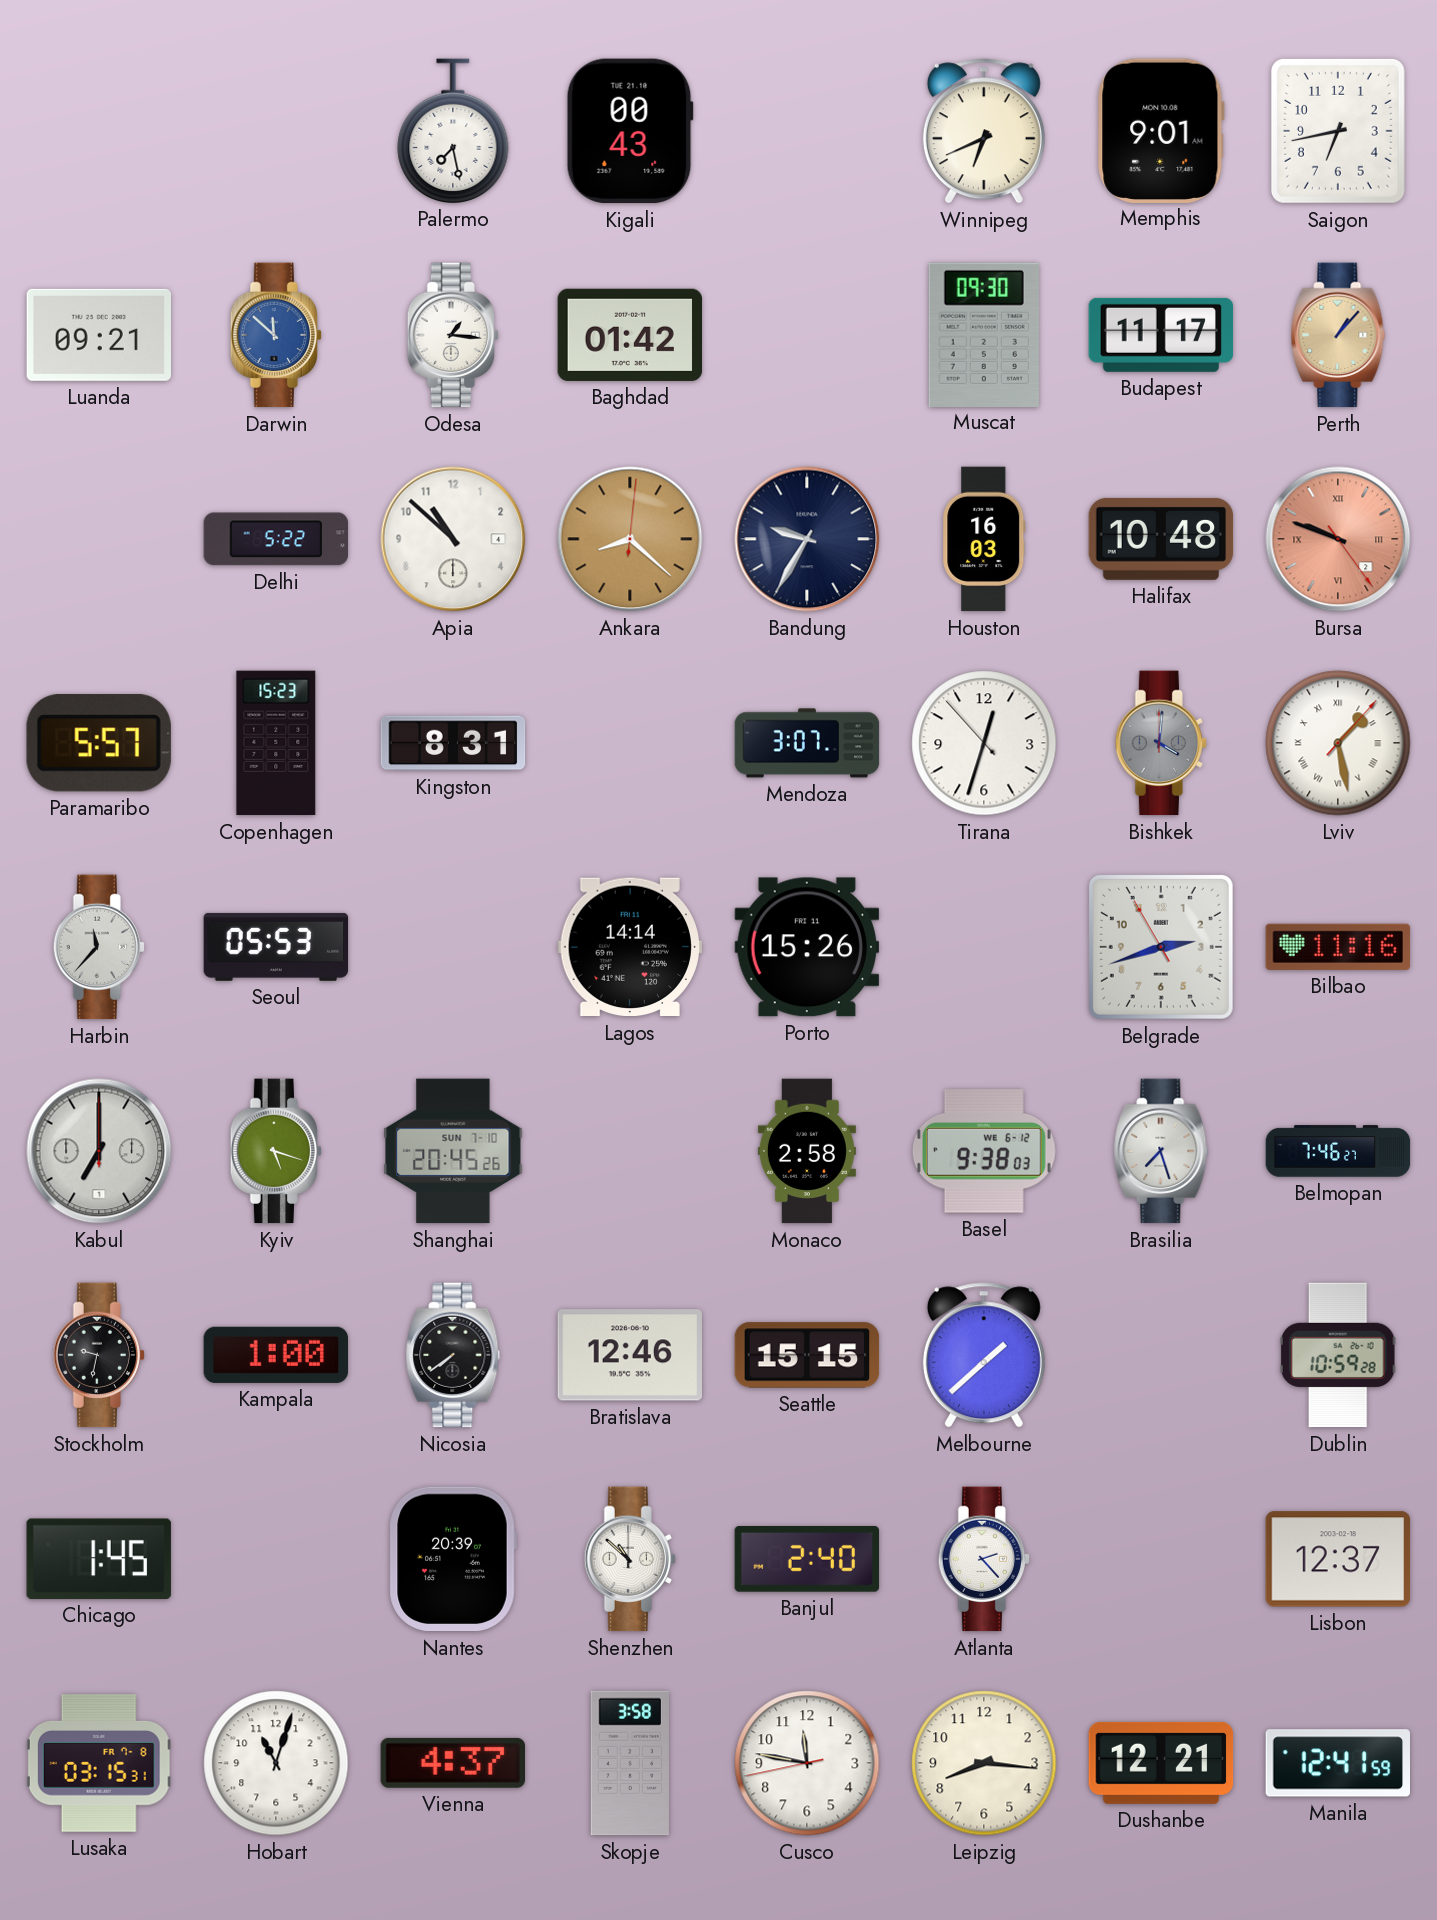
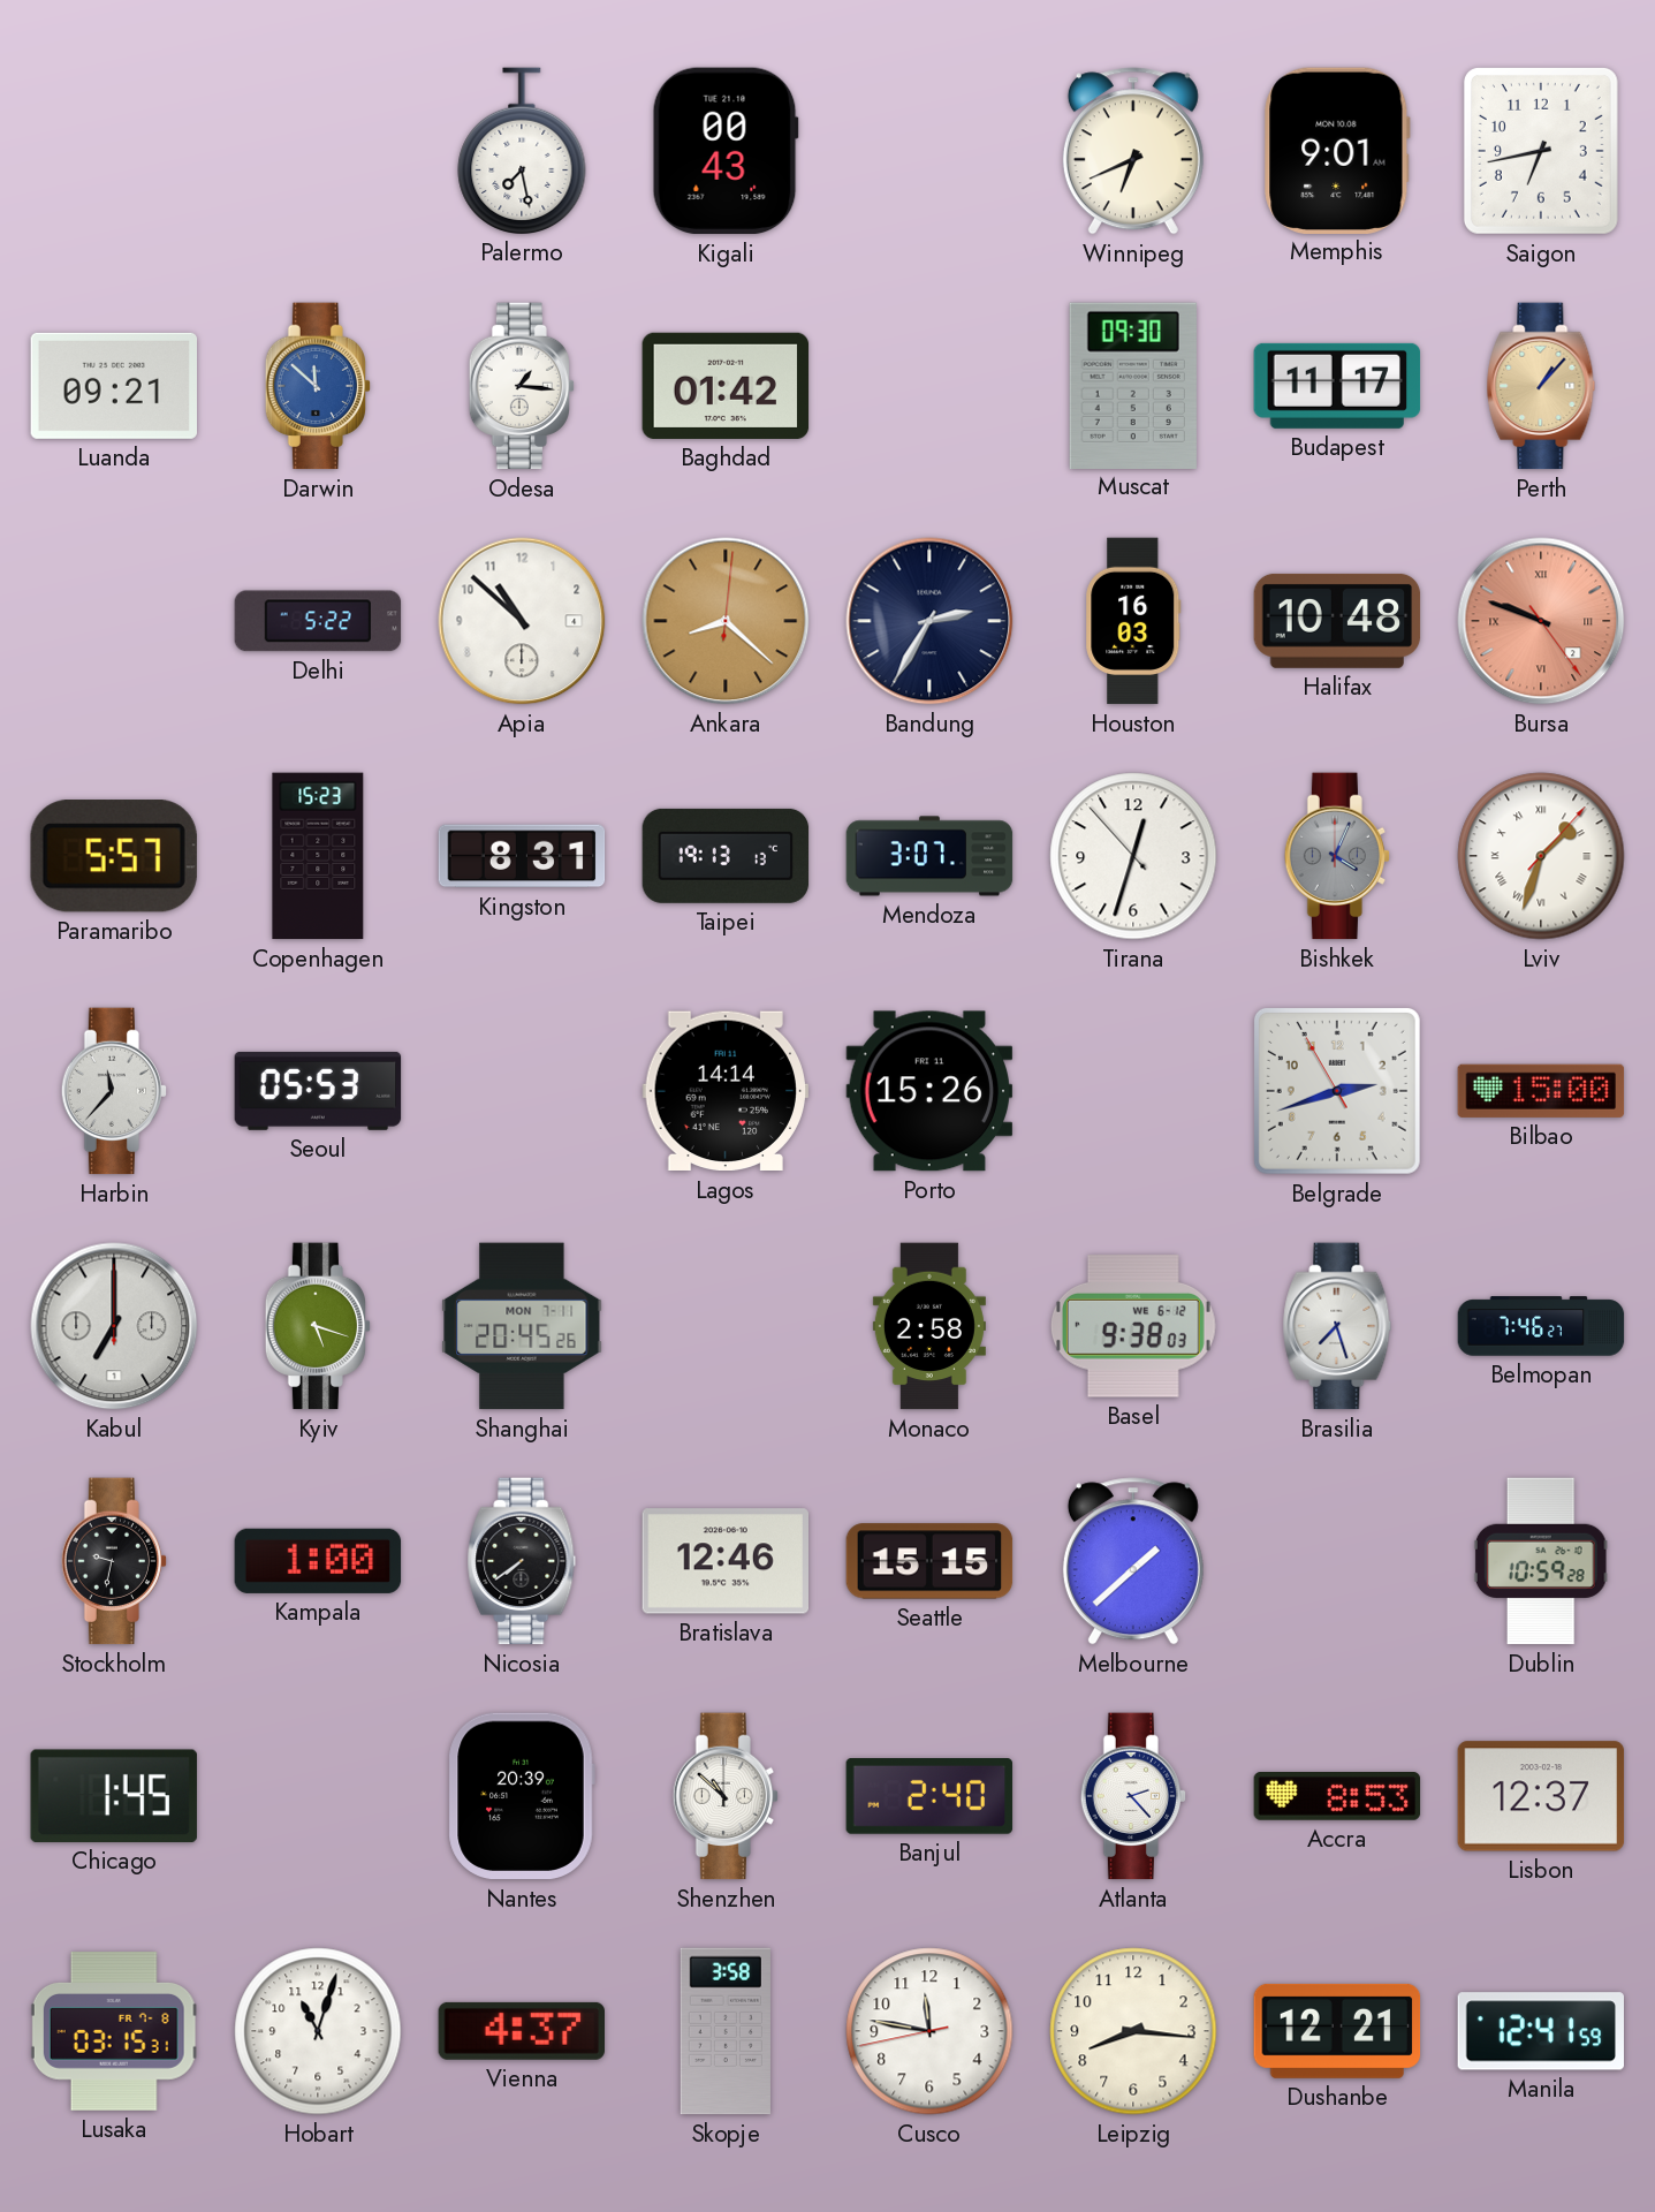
Bandung: 9:35 -> 2:35 (929, 621)
Taipei: none -> 19:13 (726, 856)
Bishkek: 4:01 -> 4:04 (1337, 856)
Lviv: 1:28 -> 1:33 (1541, 856)
Bilbao: 11:16 -> 15:00 (1541, 1091)
Shanghai date: SUN 7-10 -> MON 7-11 (522, 1326)
Accra: none -> 8:53 (1337, 1797)
